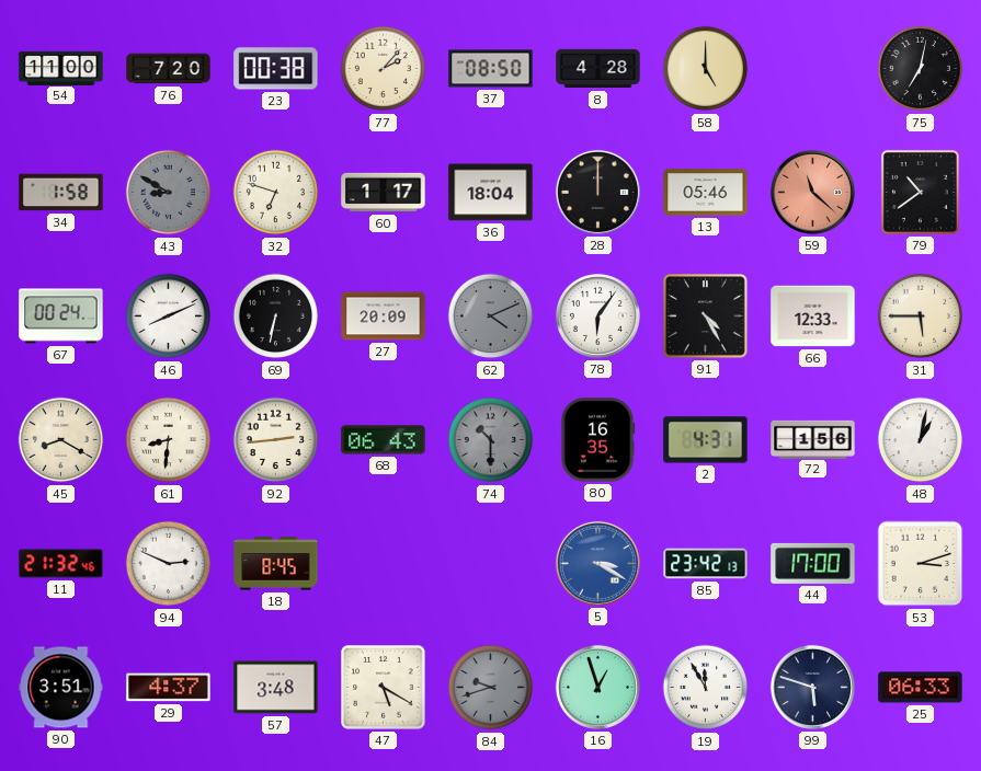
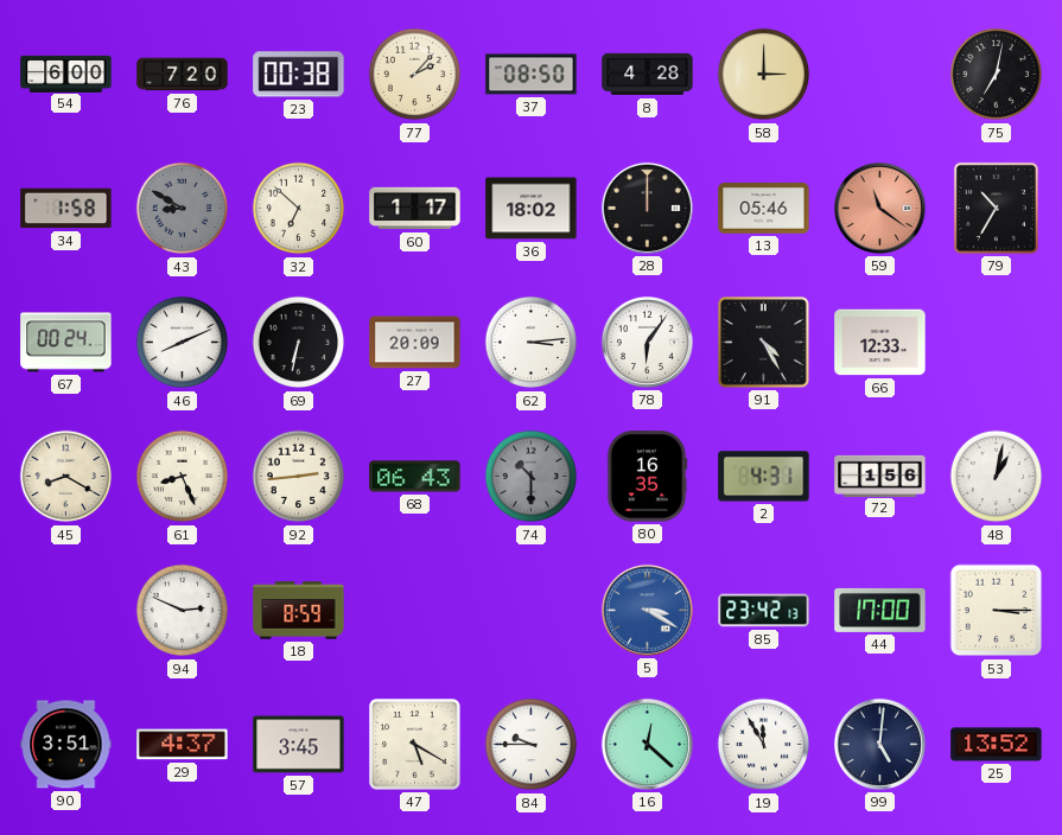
54: 11:00 -> 6:00 (66, 74)
58: 5:00 -> 3:00 (764, 75)
32: 6:48 -> 6:52 (299, 209)
36: 18:04 -> 18:02 (532, 209)
59: 11:22 -> 11:21 (879, 208)
79: 10:39 -> 10:35 (996, 208)
62: 4:11 -> 3:14 (532, 343)
62 dial: grey -> white (532, 343)
31: 5:45 -> none (921, 317)
61: 8:31 -> 8:26 (183, 477)
11: 21:32 -> none (61, 564)
18: 8:45 -> 8:59 (299, 611)
53: 3:12 -> 3:15 (997, 611)
57: 3:48 -> 3:45 (299, 745)
84: 9:42 -> 9:45 (532, 745)
84 dial: grey -> white (532, 745)
16: 12:57 -> 12:22 (647, 744)
99: 5:48 -> 5:01 (879, 744)
25: 06:33 -> 13:52 (997, 745)
